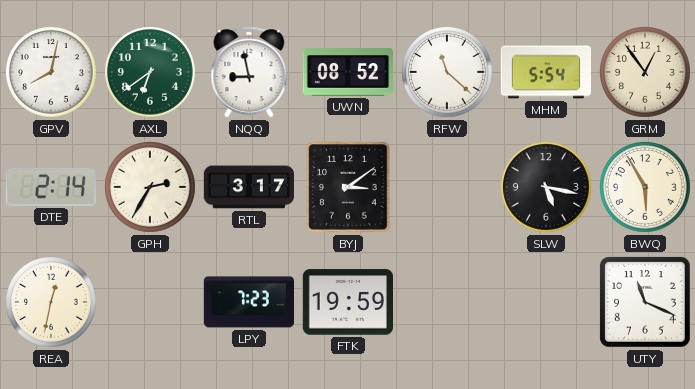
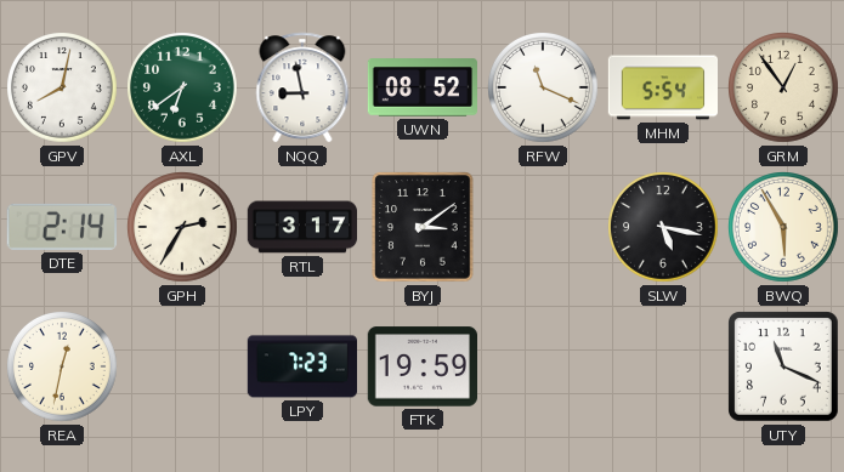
RFW: 11:22 -> 11:19 (544, 89)
